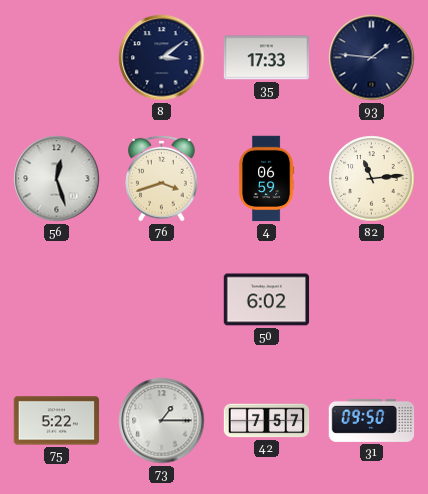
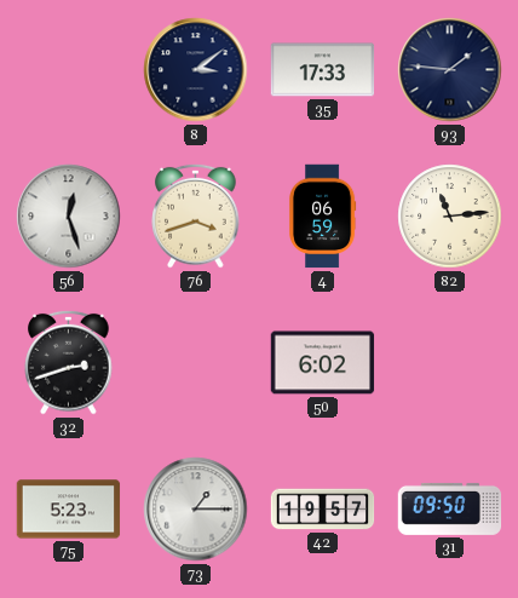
32: none -> 2:42 (69, 362)
75: 5:22 -> 5:23 (69, 510)
42: 7:57 -> 19:57 (323, 510)
